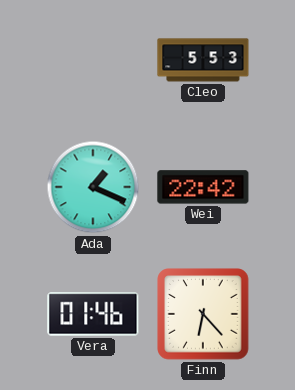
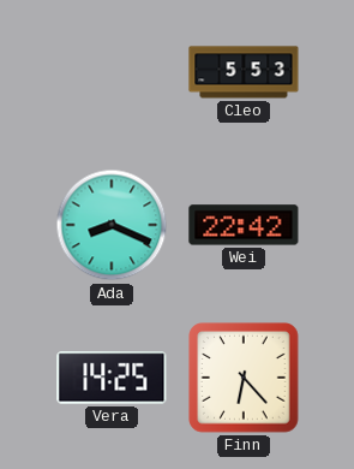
Ada: 1:19 -> 8:19 (112, 225)
Vera: 01:46 -> 14:25 (112, 378)
